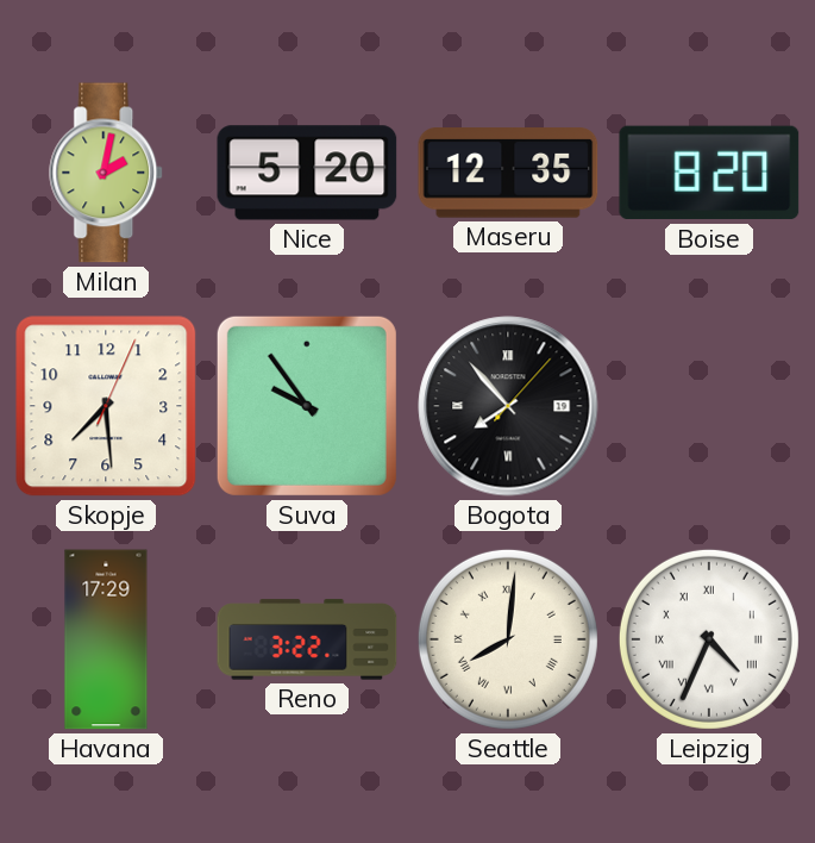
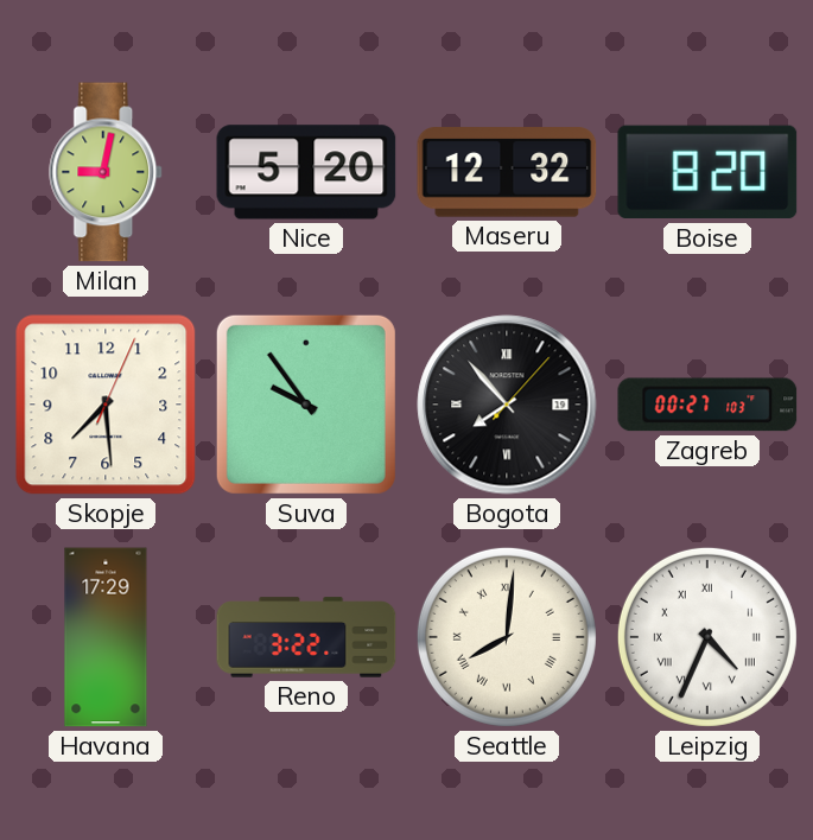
Milan: 2:02 -> 9:02 (107, 172)
Maseru: 12:35 -> 12:32 (507, 172)
Zagreb: none -> 00:27 (707, 405)
